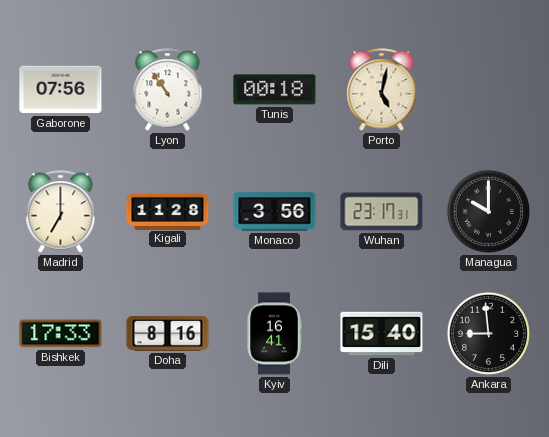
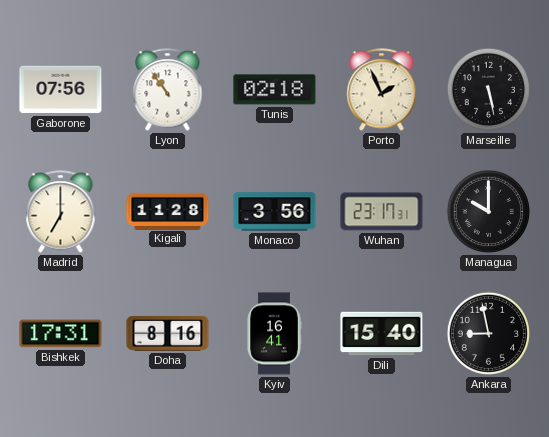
Tunis: 00:18 -> 02:18 (275, 90)
Porto: 5:02 -> 1:56 (382, 90)
Marseille: none -> 5:28 (488, 89)
Bishkek: 17:33 -> 17:31 (61, 334)
Ankara: 8:59 -> 8:58 (488, 333)
